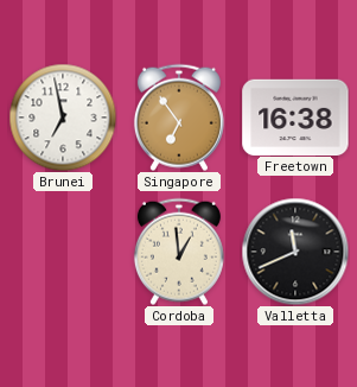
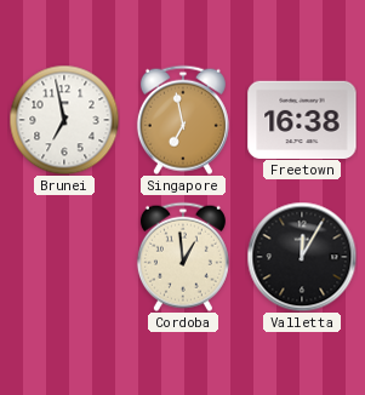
Singapore: 6:54 -> 6:58 (183, 120)
Valletta: 11:41 -> 12:05 (302, 257)
